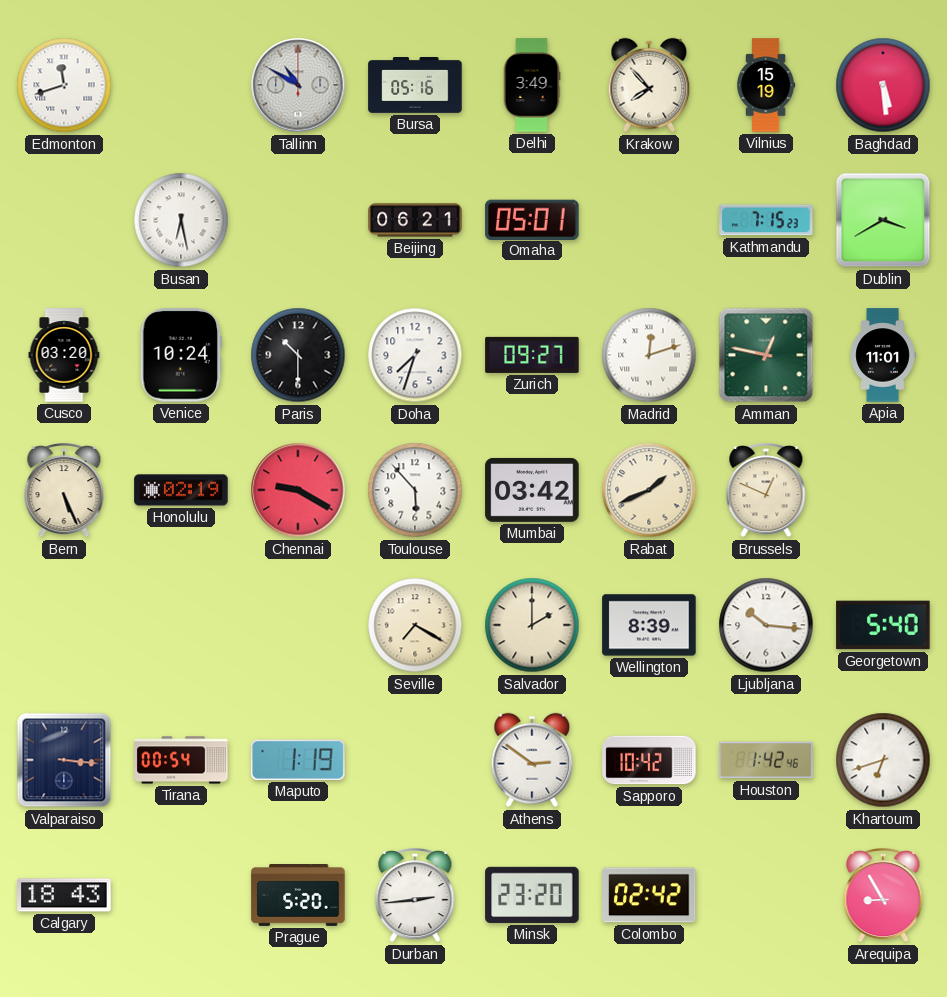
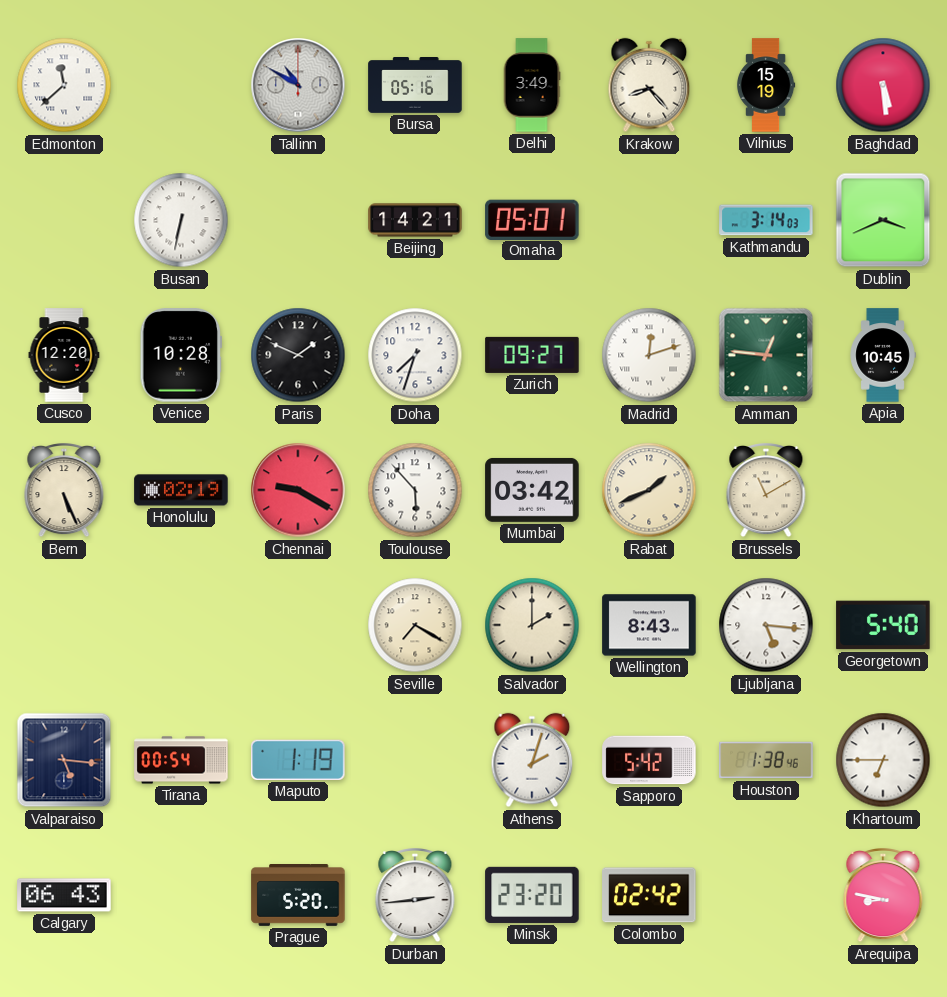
Edmonton: 11:42 -> 11:38 (64, 85)
Krakow: 7:53 -> 8:23 (649, 85)
Busan: 6:28 -> 6:32 (181, 220)
Beijing: 06:21 -> 14:21 (415, 220)
Kathmandu: 7:15 -> 3:14 (766, 220)
Dublin: 3:40 -> 3:41 (883, 220)
Cusco: 03:20 -> 12:20 (64, 355)
Venice: 10:24 -> 10:28 (181, 355)
Paris: 10:30 -> 1:49 (298, 355)
Amman: 12:47 -> 12:46 (766, 355)
Apia: 11:01 -> 10:45 (883, 355)
Brussels: 12:49 -> 11:10 (766, 491)
Wellington: 8:39 -> 8:43 (649, 625)
Ljubljana: 10:16 -> 5:16 (766, 625)
Valparaiso: 3:16 -> 5:16 (64, 760)
Athens: 2:51 -> 2:03 (532, 760)
Sapporo: 10:42 -> 5:42 (649, 760)
Houston: 1:42 -> 1:38 (766, 760)
Khartoum: 6:42 -> 6:45 (883, 760)
Calgary: 18:43 -> 06:43 (64, 895)
Arequipa: 8:55 -> 8:47 (883, 896)
